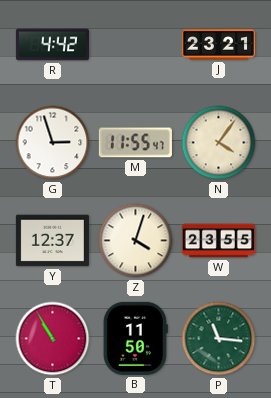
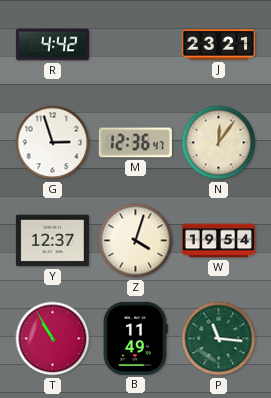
M: 11:55 -> 12:36 (135, 143)
N: 4:06 -> 12:06 (219, 143)
W: 23:55 -> 19:54 (218, 241)
B: 11:50 -> 11:49 (135, 338)
